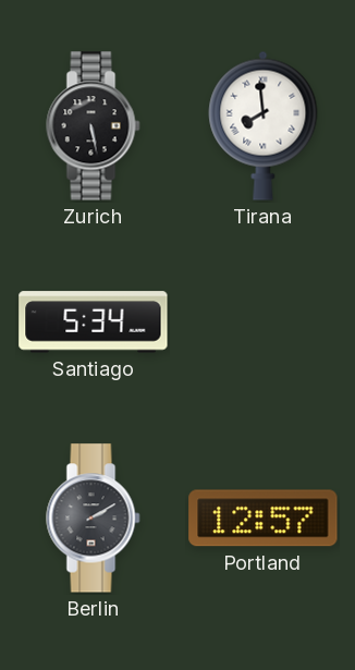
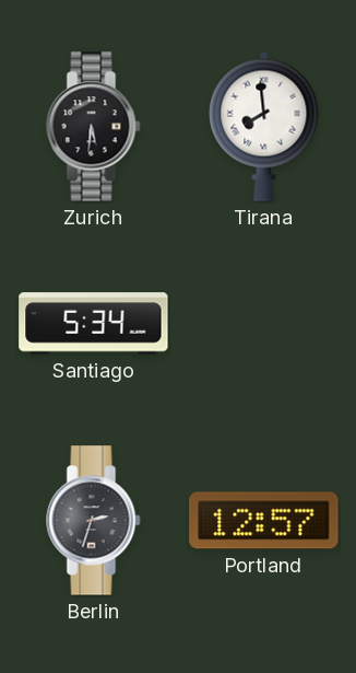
Zurich: 5:28 -> 5:31 (94, 127)
Berlin: 2:10 -> 2:33 (94, 521)
